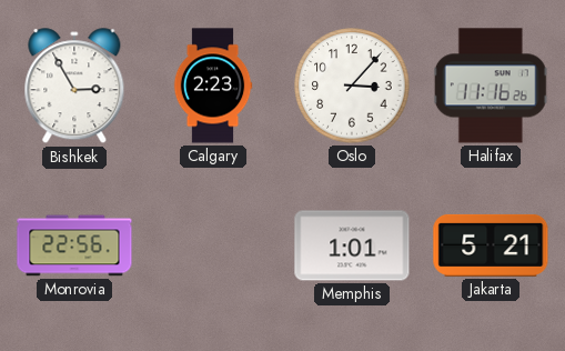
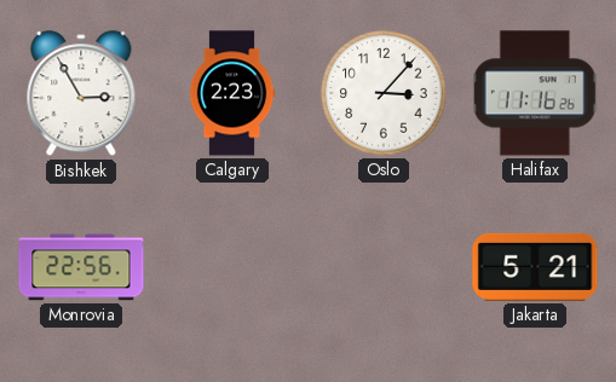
Memphis: 1:01 -> none (352, 245)
